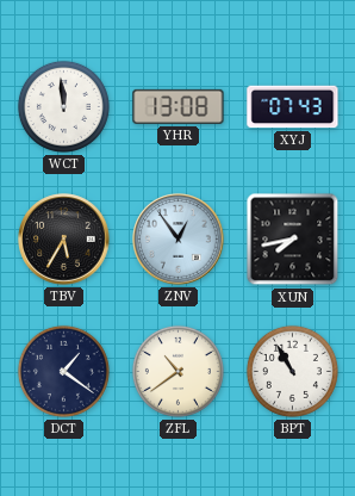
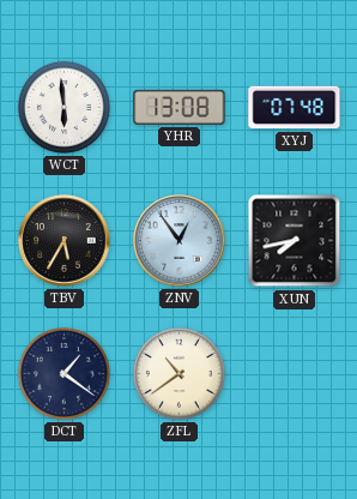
WCT: 11:59 -> 5:59 (63, 107)
XYJ: 07:43 -> 07:48 (295, 108)
BPT: 10:55 -> none (292, 371)
